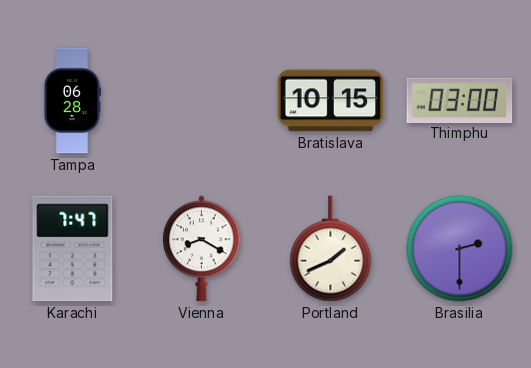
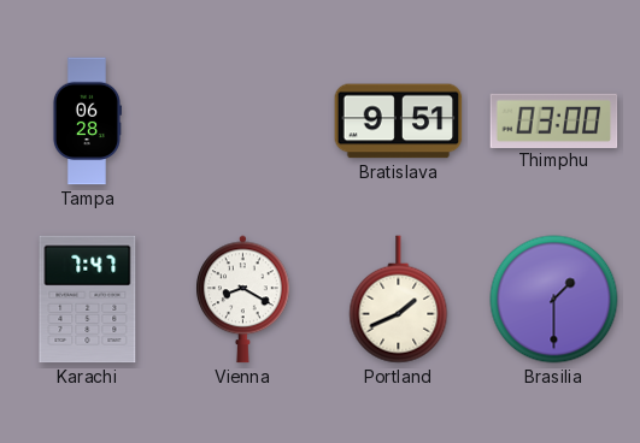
Bratislava: 10:15 -> 9:51 (399, 122)
Brasilia: 2:30 -> 1:30 (554, 300)
